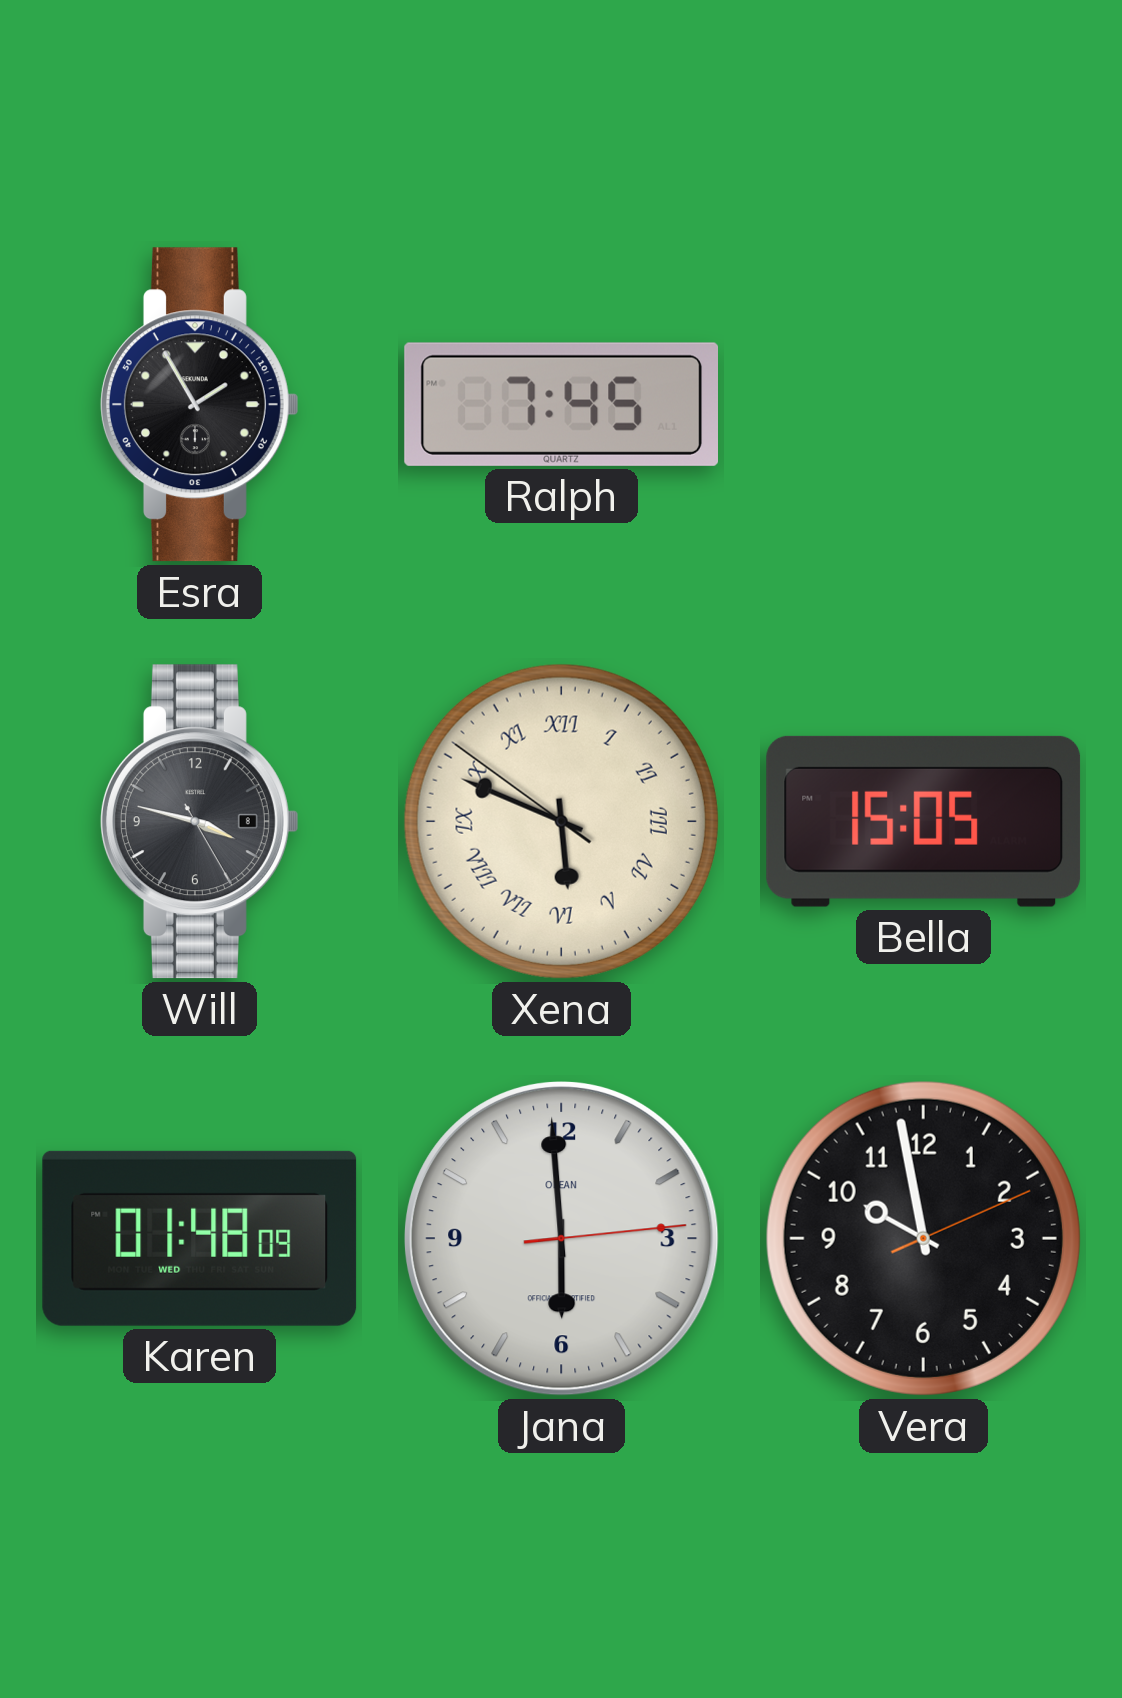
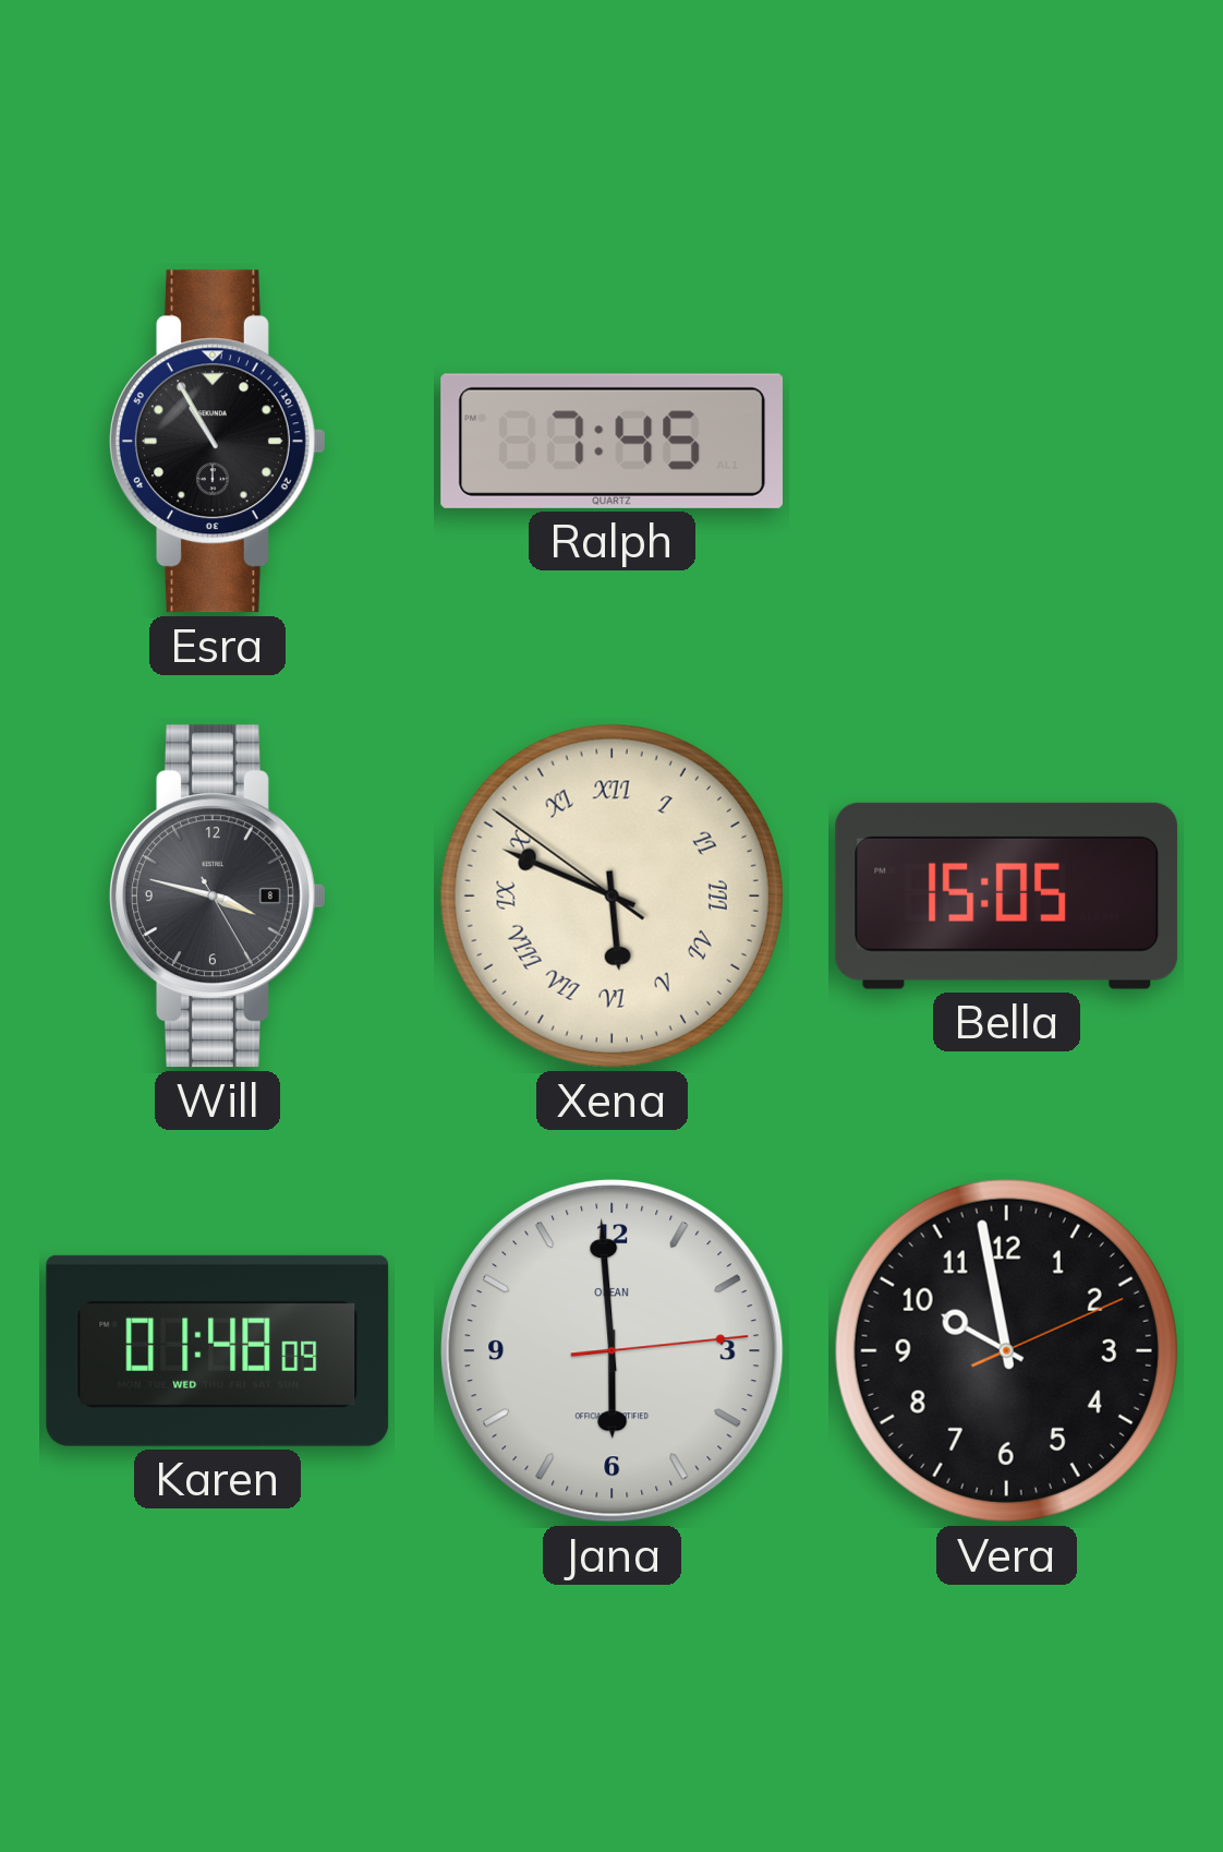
Esra: 1:55 -> 10:55 (217, 442)
